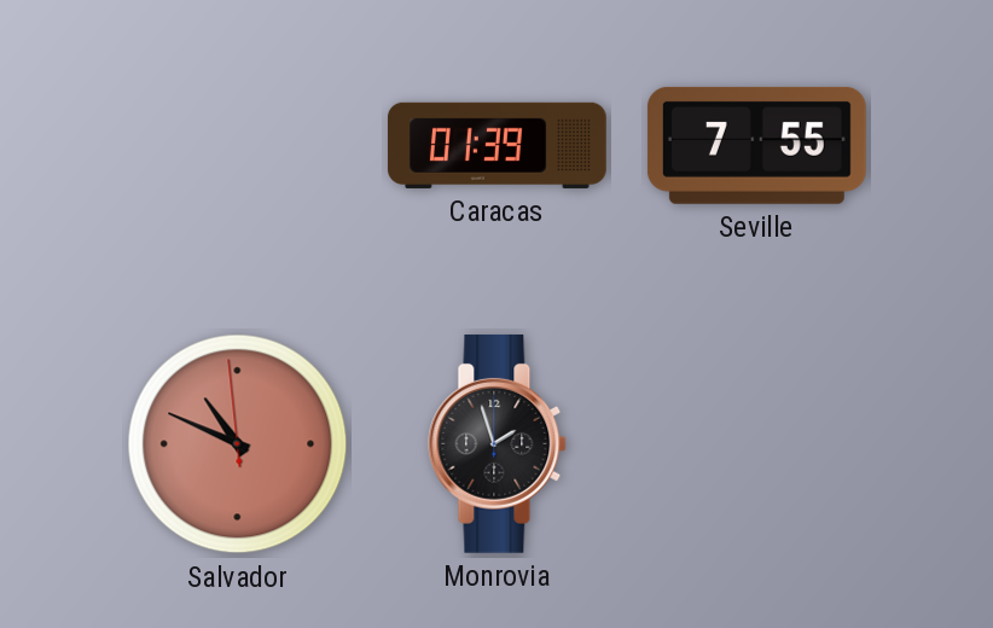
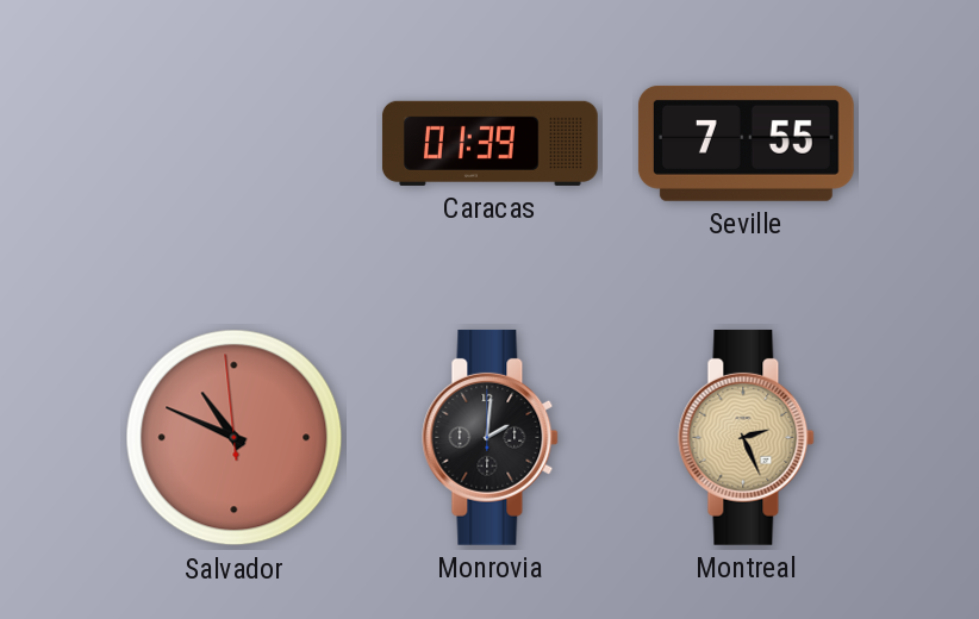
Monrovia: 1:57 -> 2:01 (491, 437)
Montreal: none -> 2:26 (747, 437)
